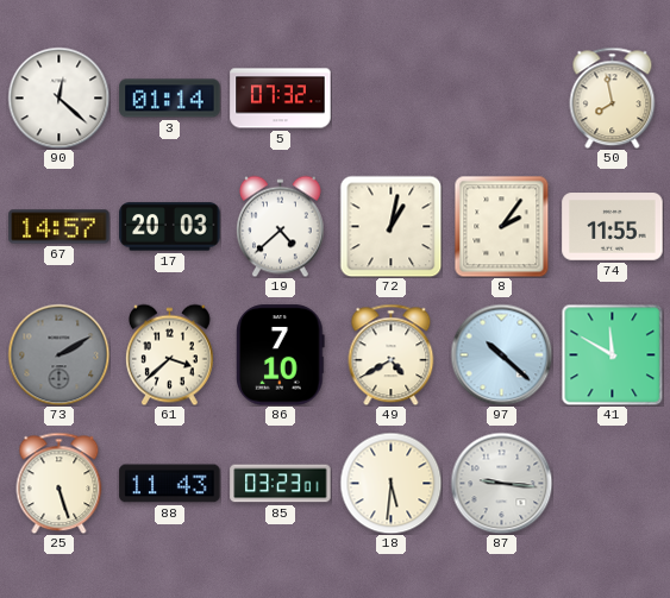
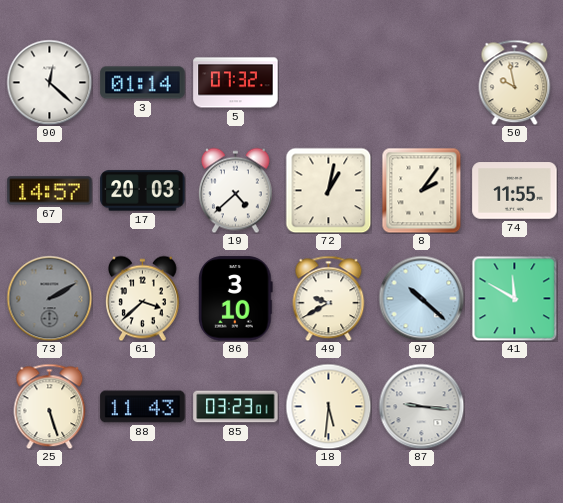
50: 7:58 -> 9:58 (515, 82)
86: 7:10 -> 3:10 (236, 299)
49: 4:40 -> 9:40 (329, 298)
